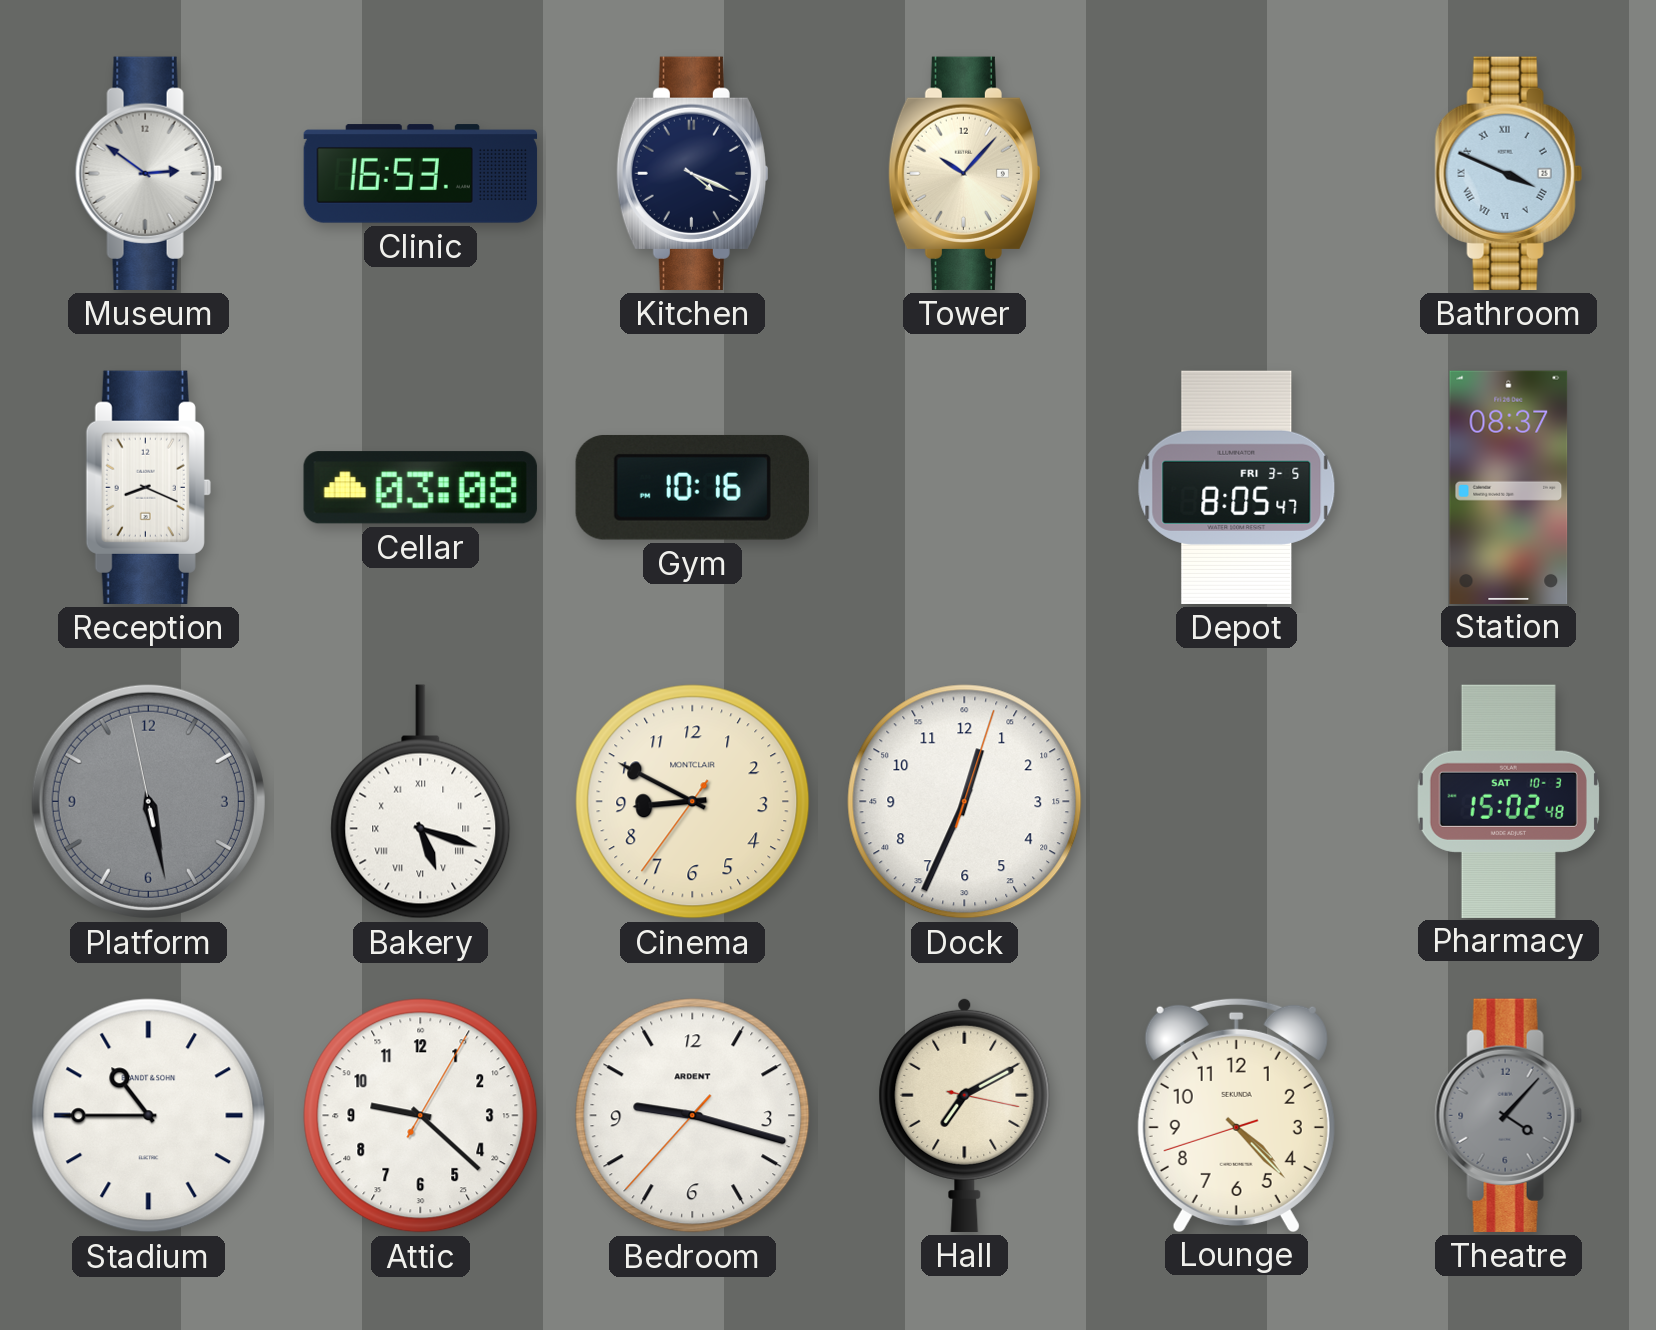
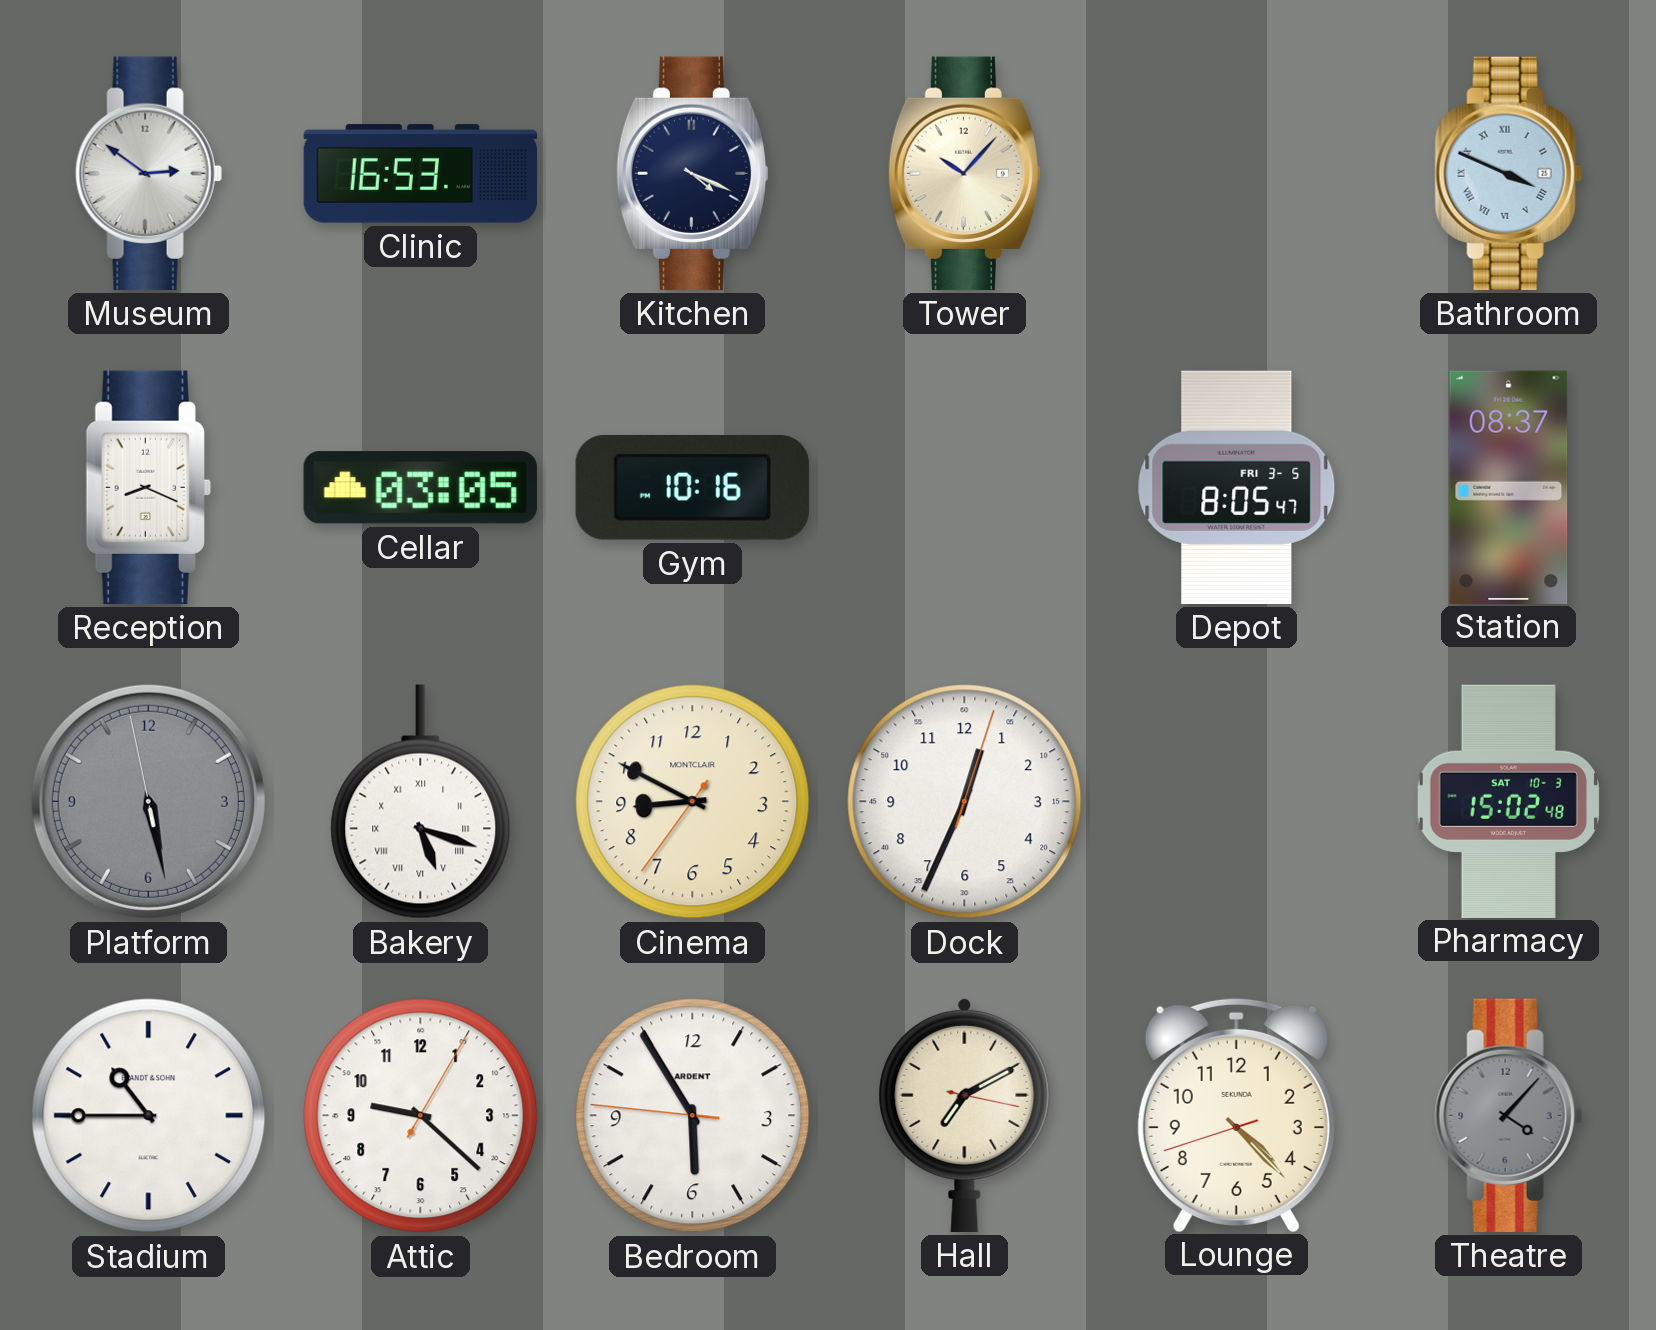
Cellar: 03:08 -> 03:05 (420, 488)
Bedroom: 9:17 -> 5:54 (693, 1116)
